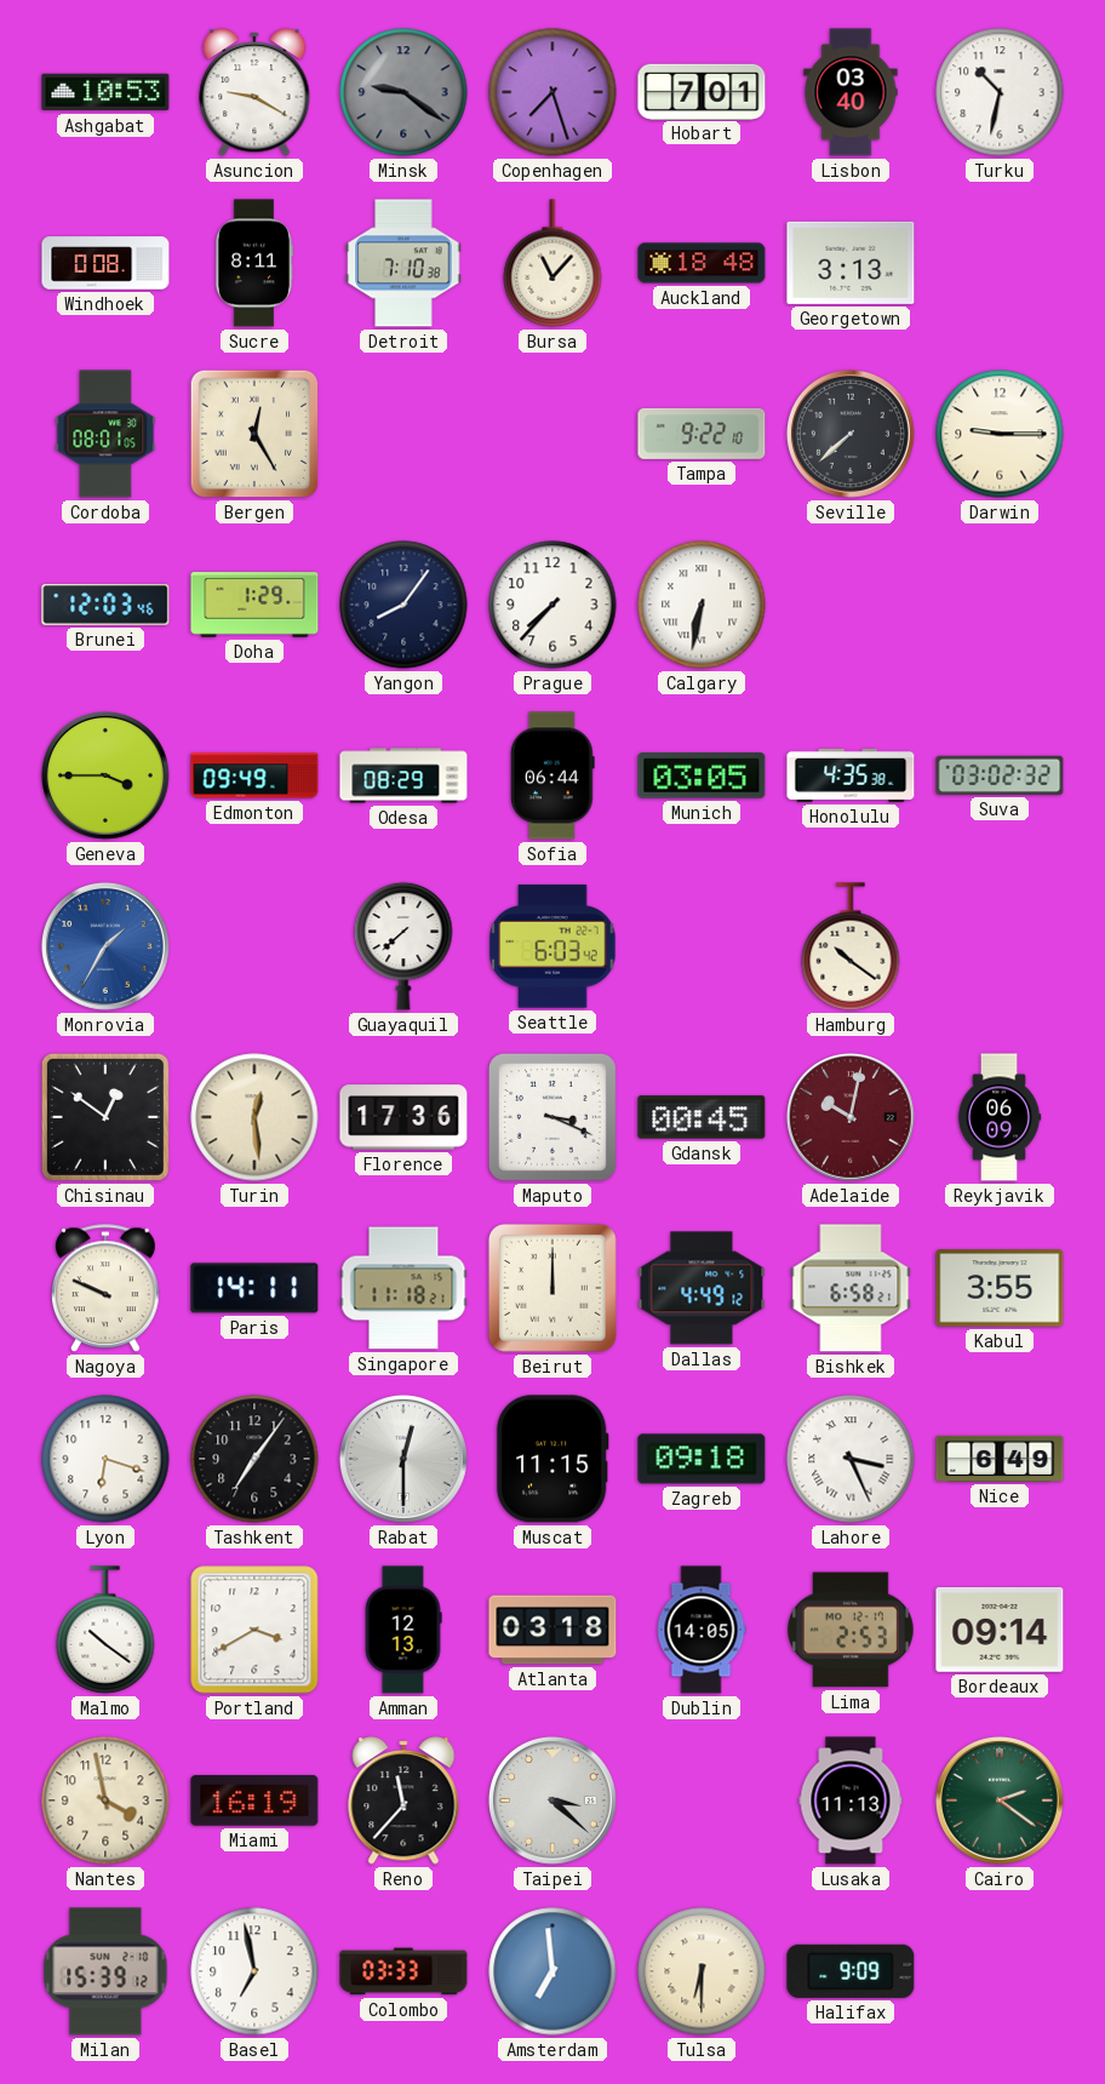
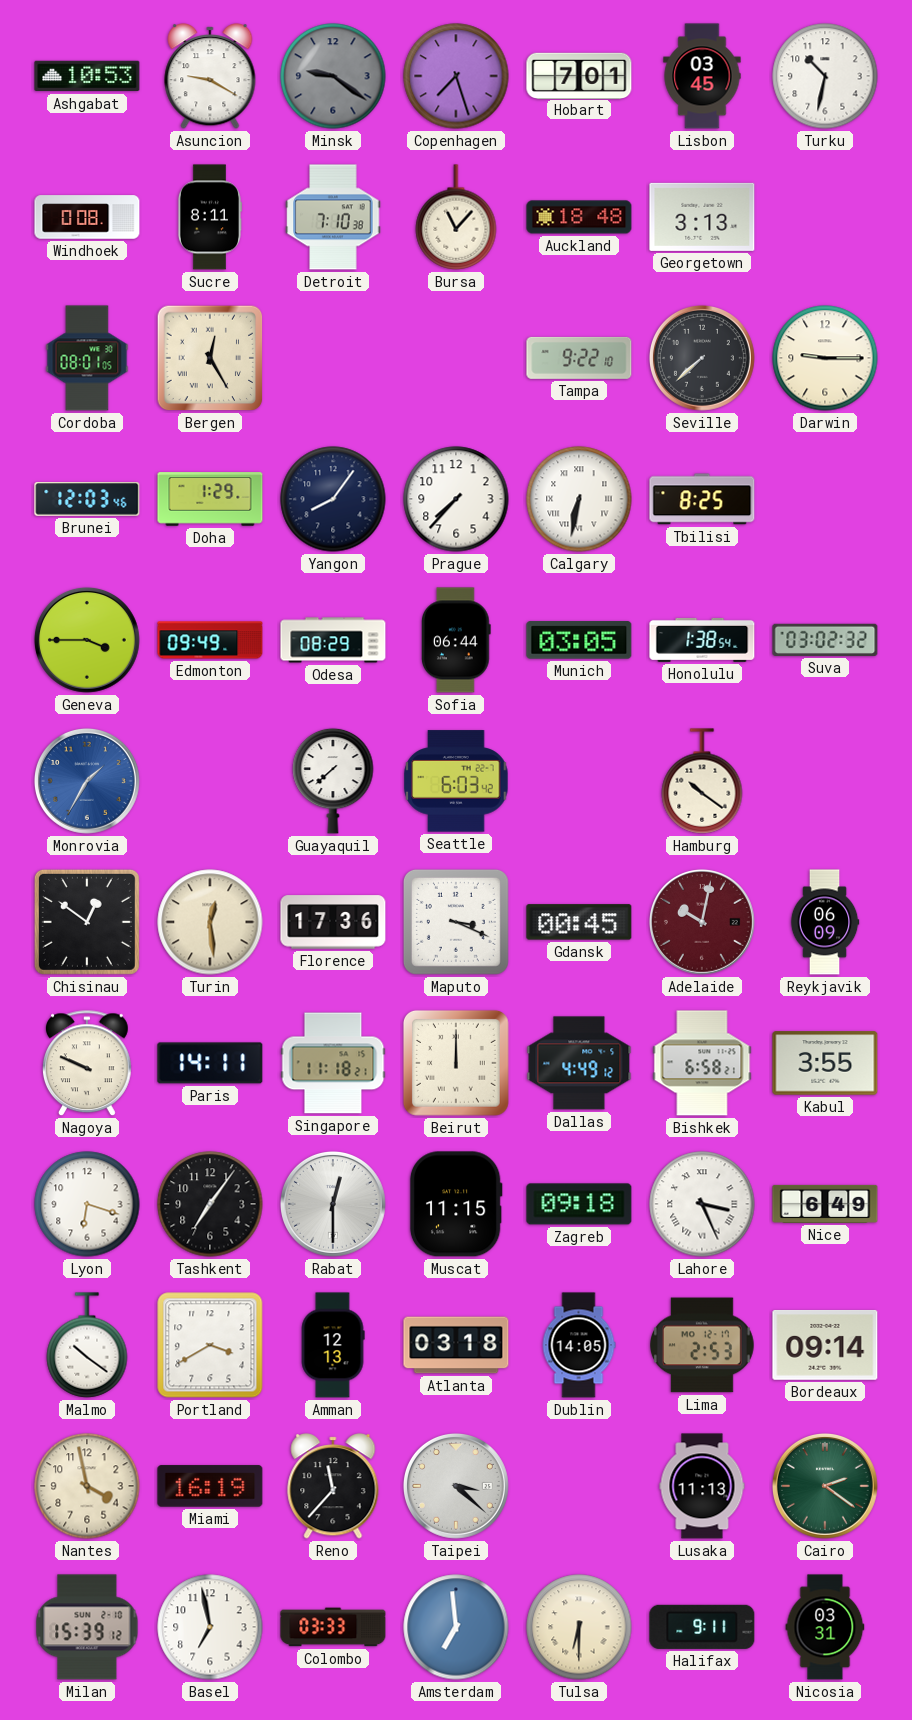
Lisbon: 03:40 -> 03:45 (702, 76)
Tbilisi: none -> 8:25 (702, 499)
Honolulu: 4:35 -> 1:38 (702, 640)
Halifax: 9:09 -> 9:11 (702, 1627)
Nicosia: none -> 03:31 (825, 1627)
